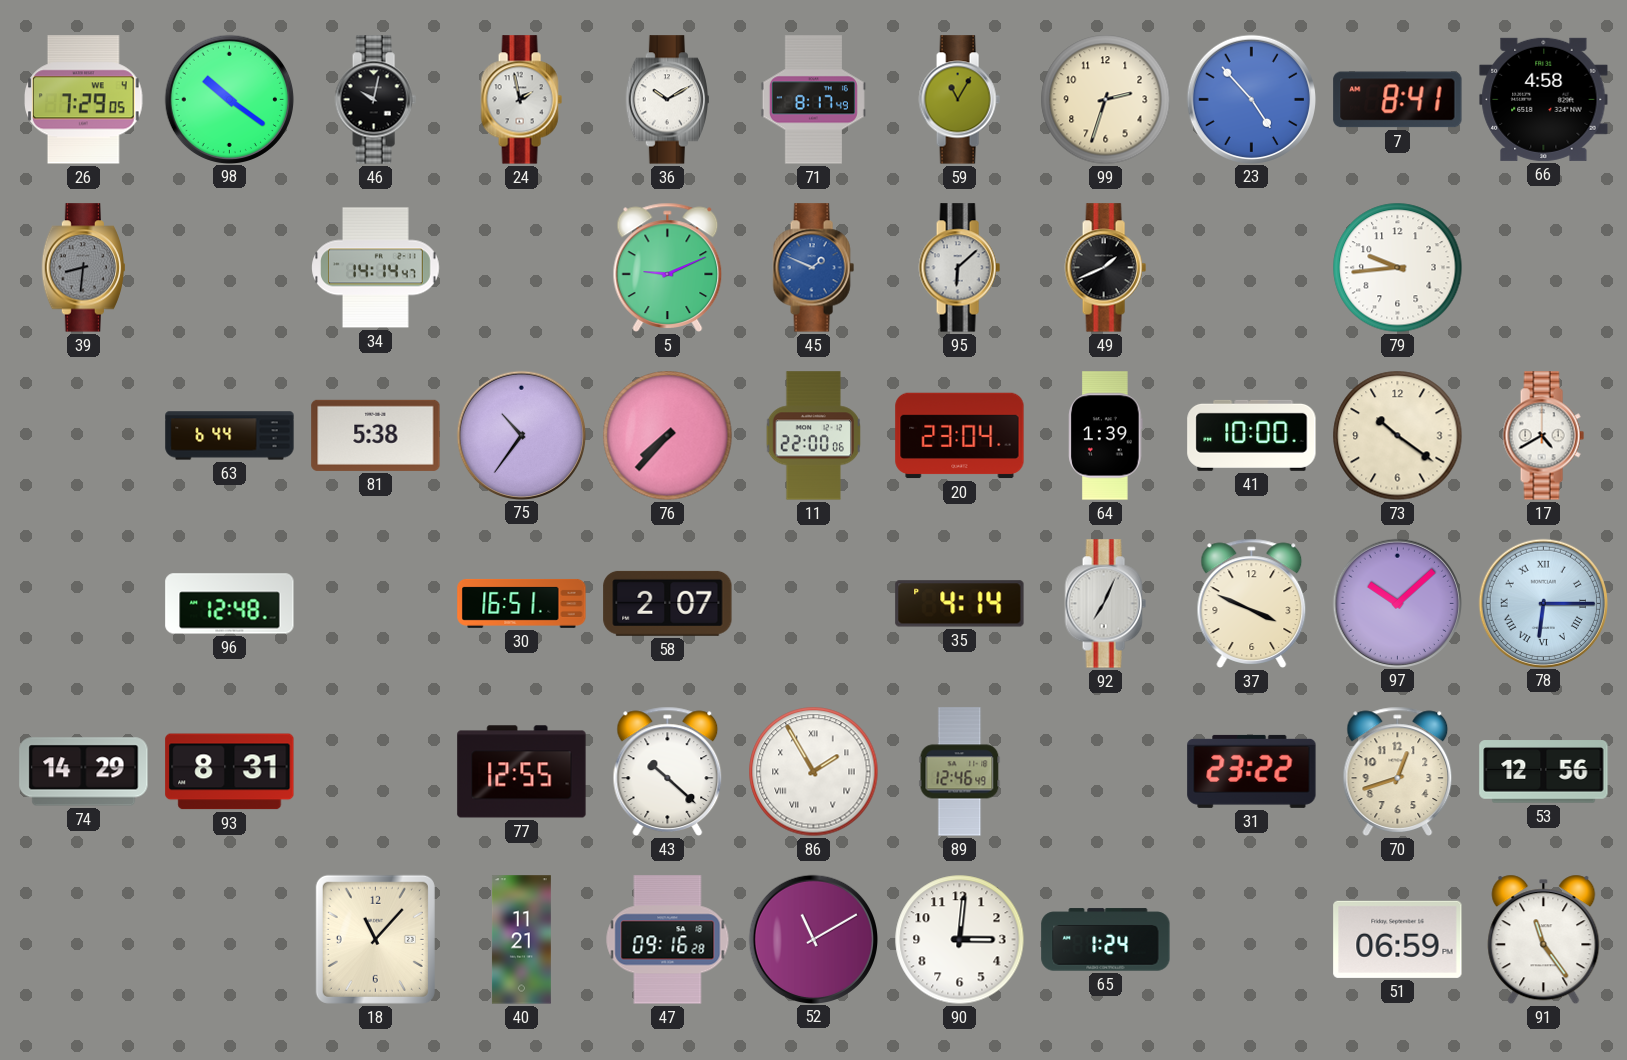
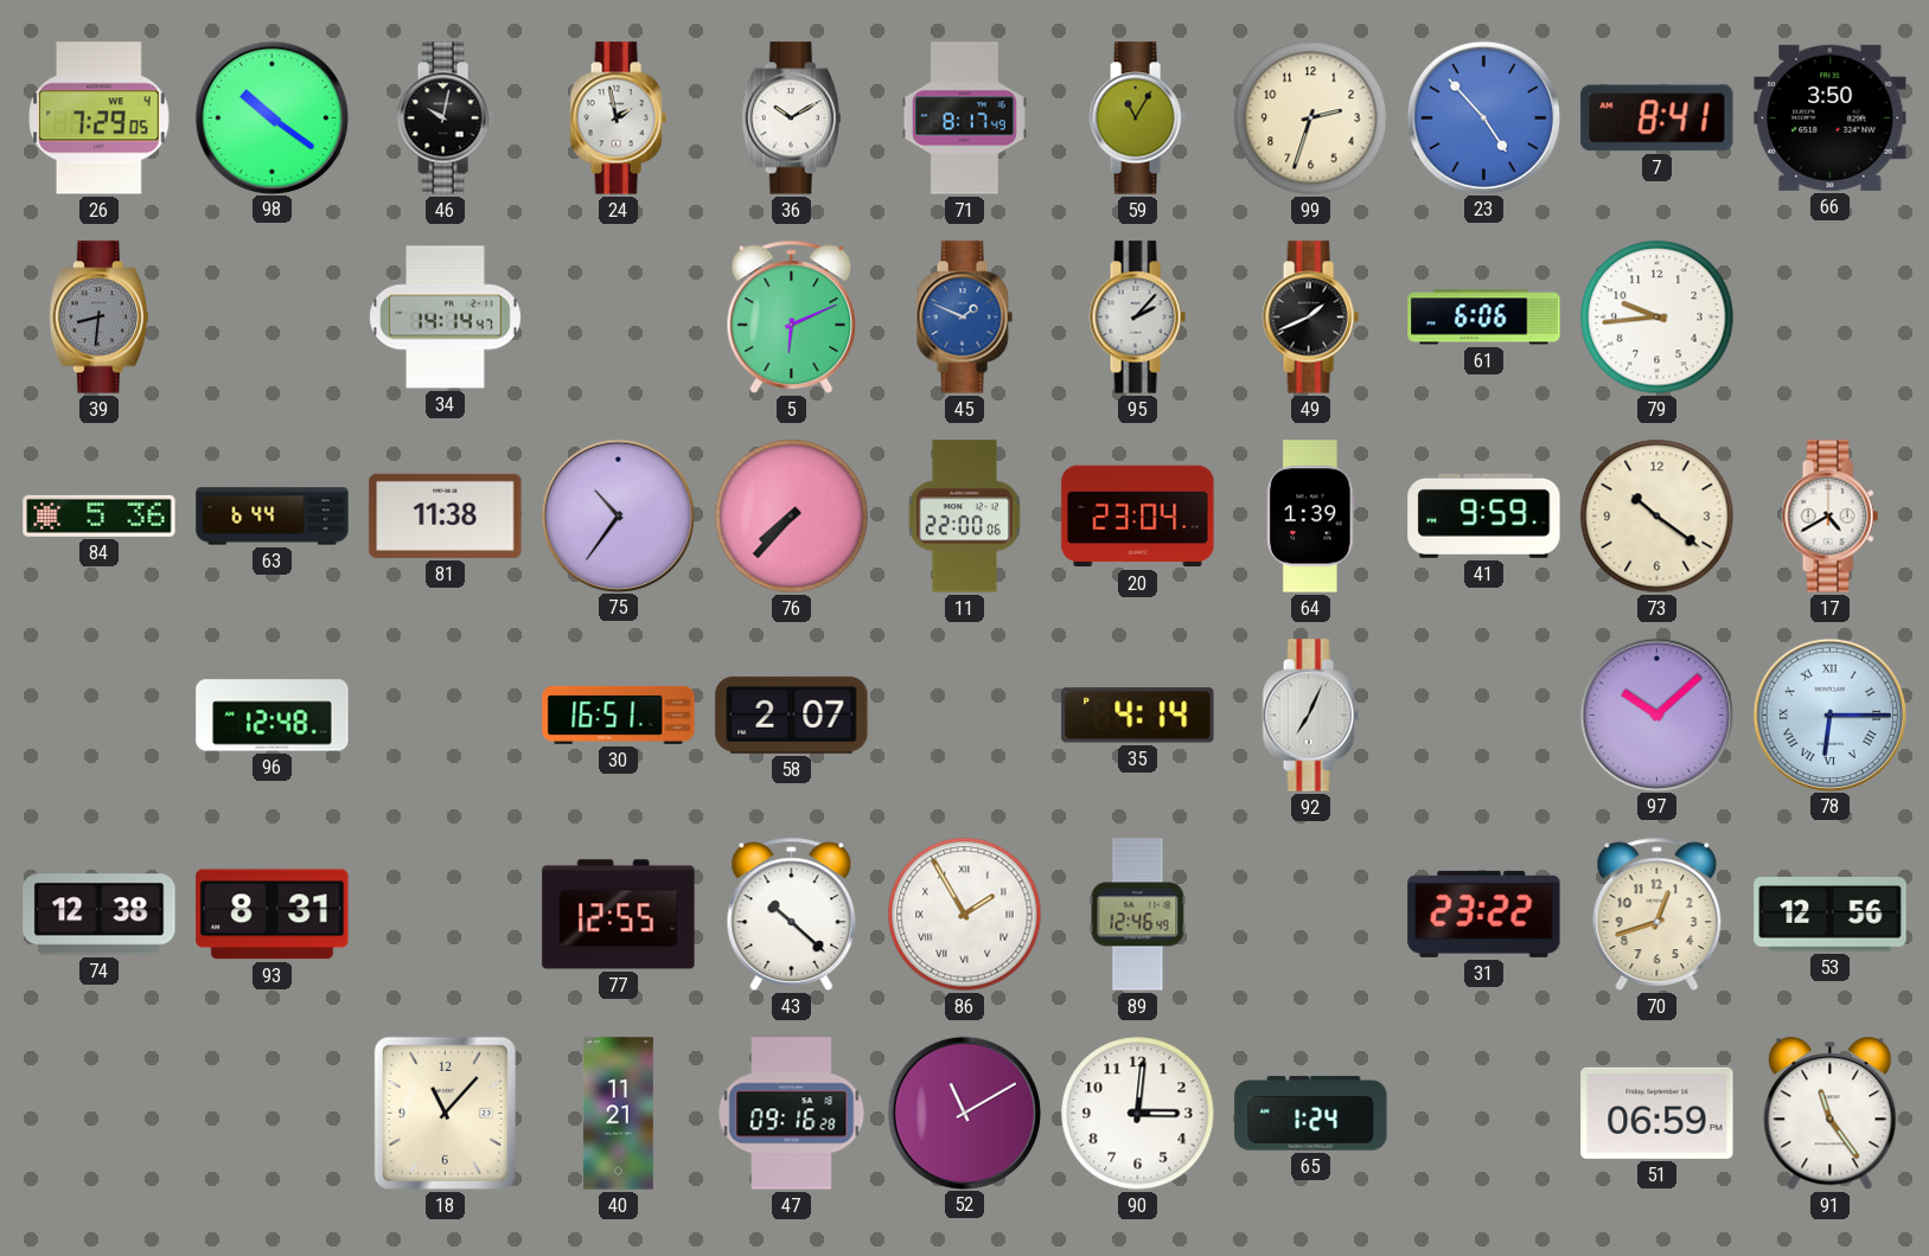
66: 4:58 -> 3:50 (1831, 117)
5: 9:11 -> 6:11 (792, 316)
95: 6:08 -> 2:07 (1137, 318)
61: none -> 6:06 (1484, 318)
84: none -> 5:36 (100, 515)
81: 5:38 -> 11:38 (446, 515)
41: 10:00 -> 9:59 (1484, 515)
37: 3:49 -> none (1252, 603)
74: 14:29 -> 12:38 (100, 915)
